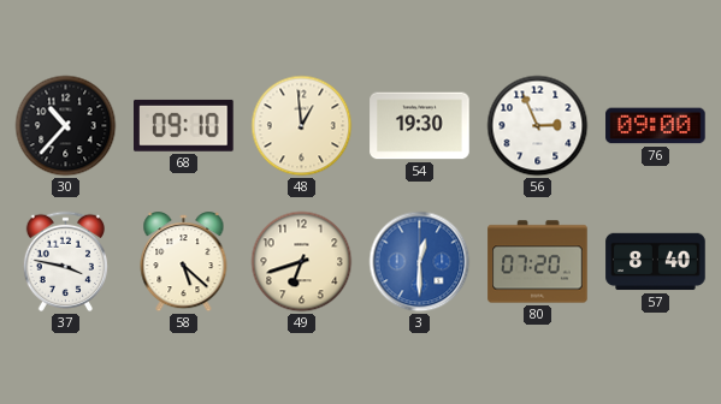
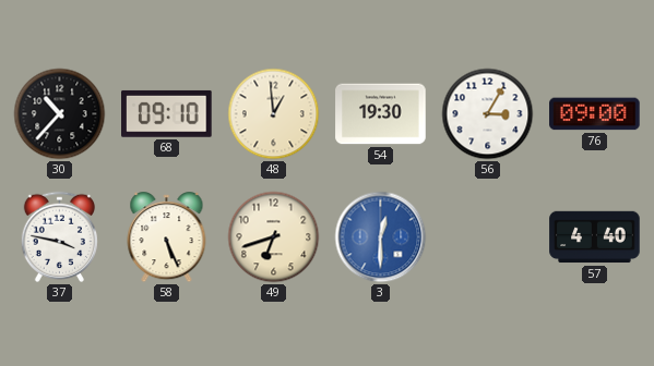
56: 2:56 -> 3:05 (488, 114)
58: 5:22 -> 5:26 (167, 237)
80: 07:20 -> none (538, 262)
57: 8:40 -> 4:40 (595, 237)
